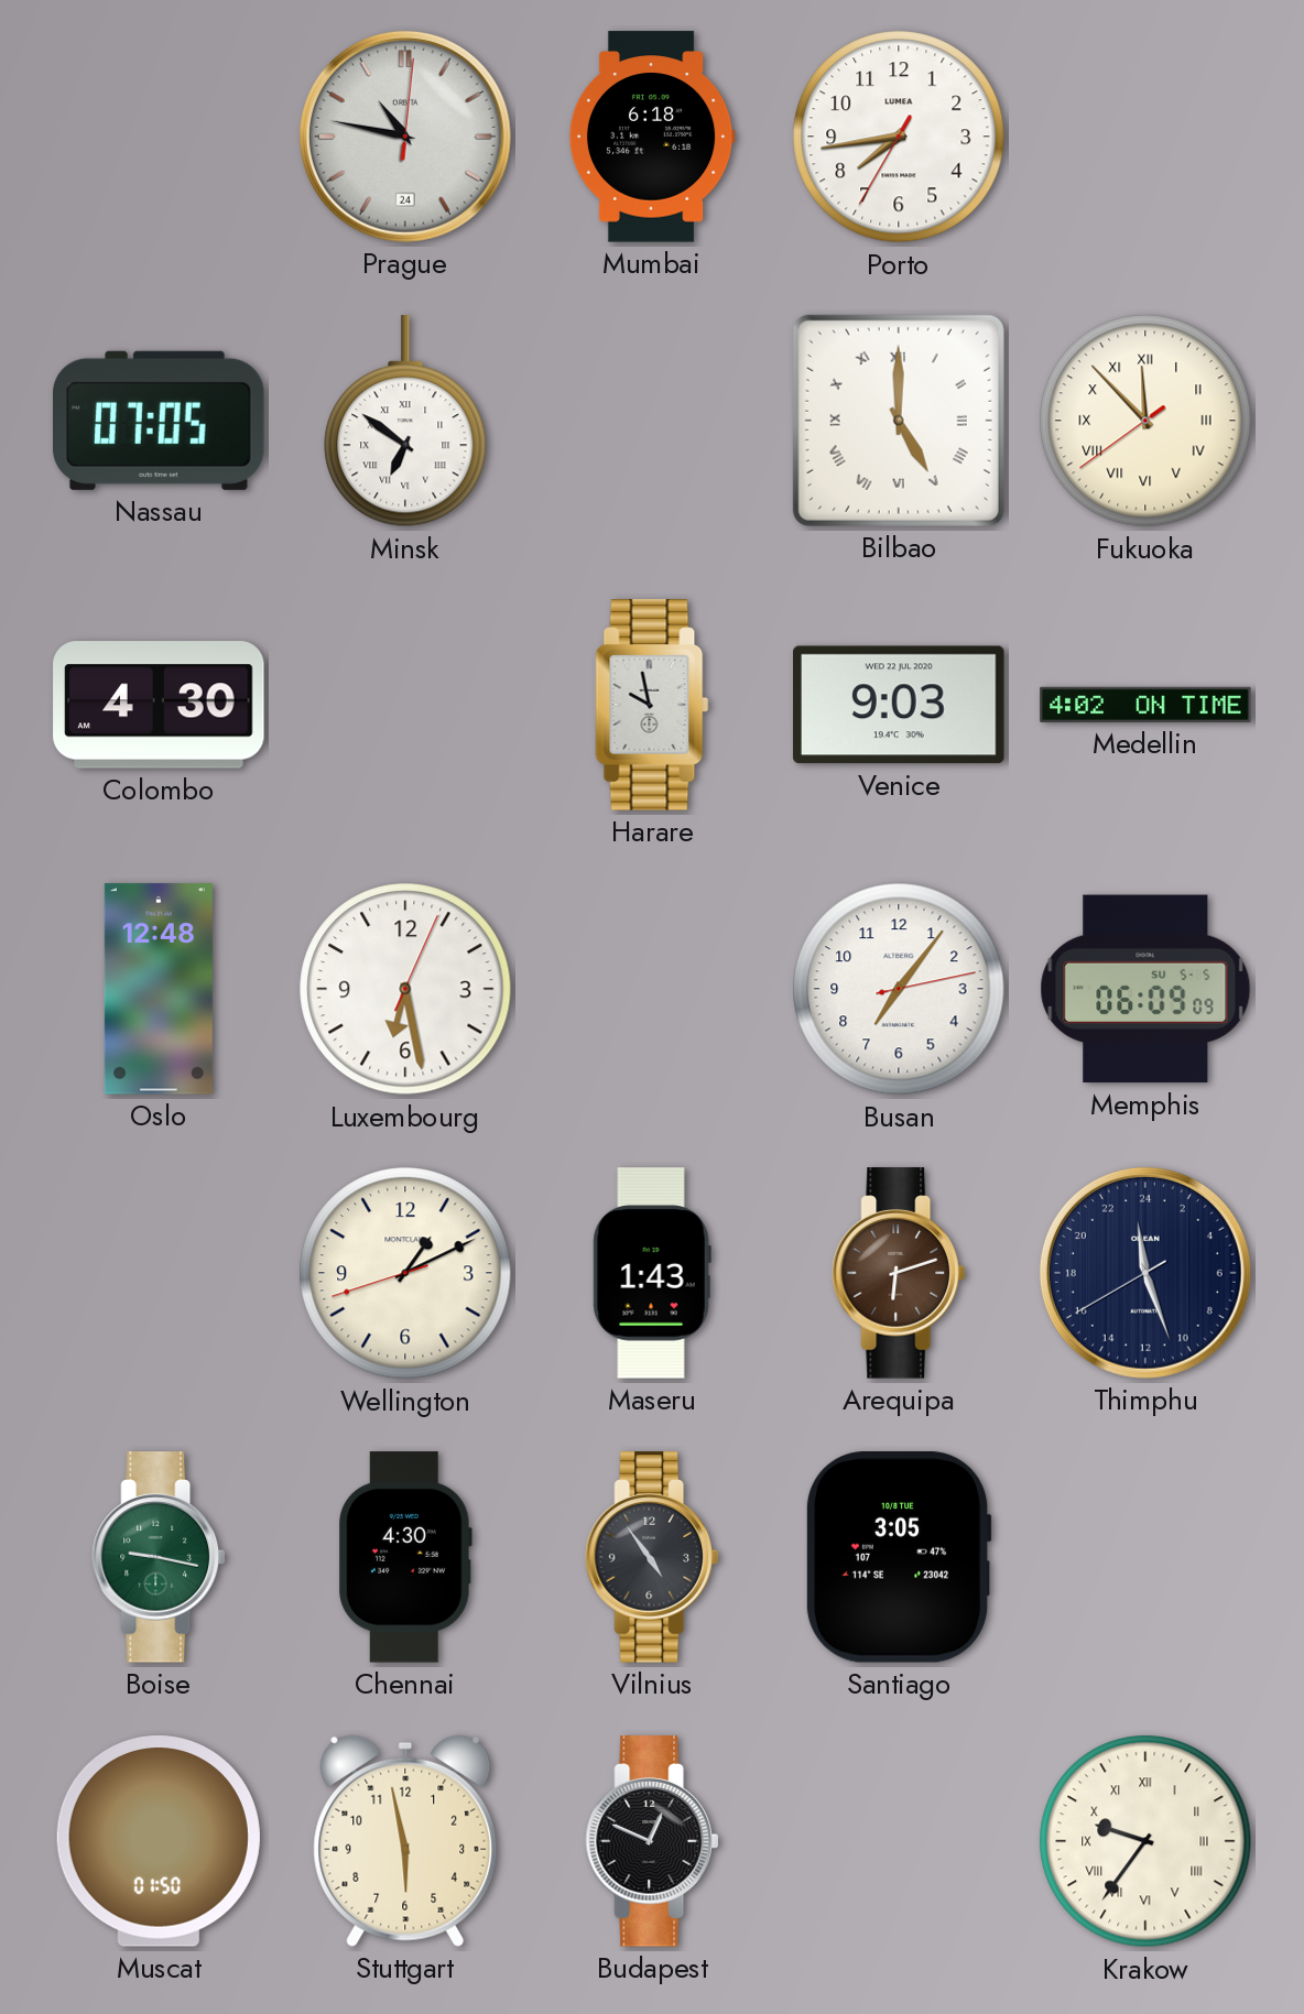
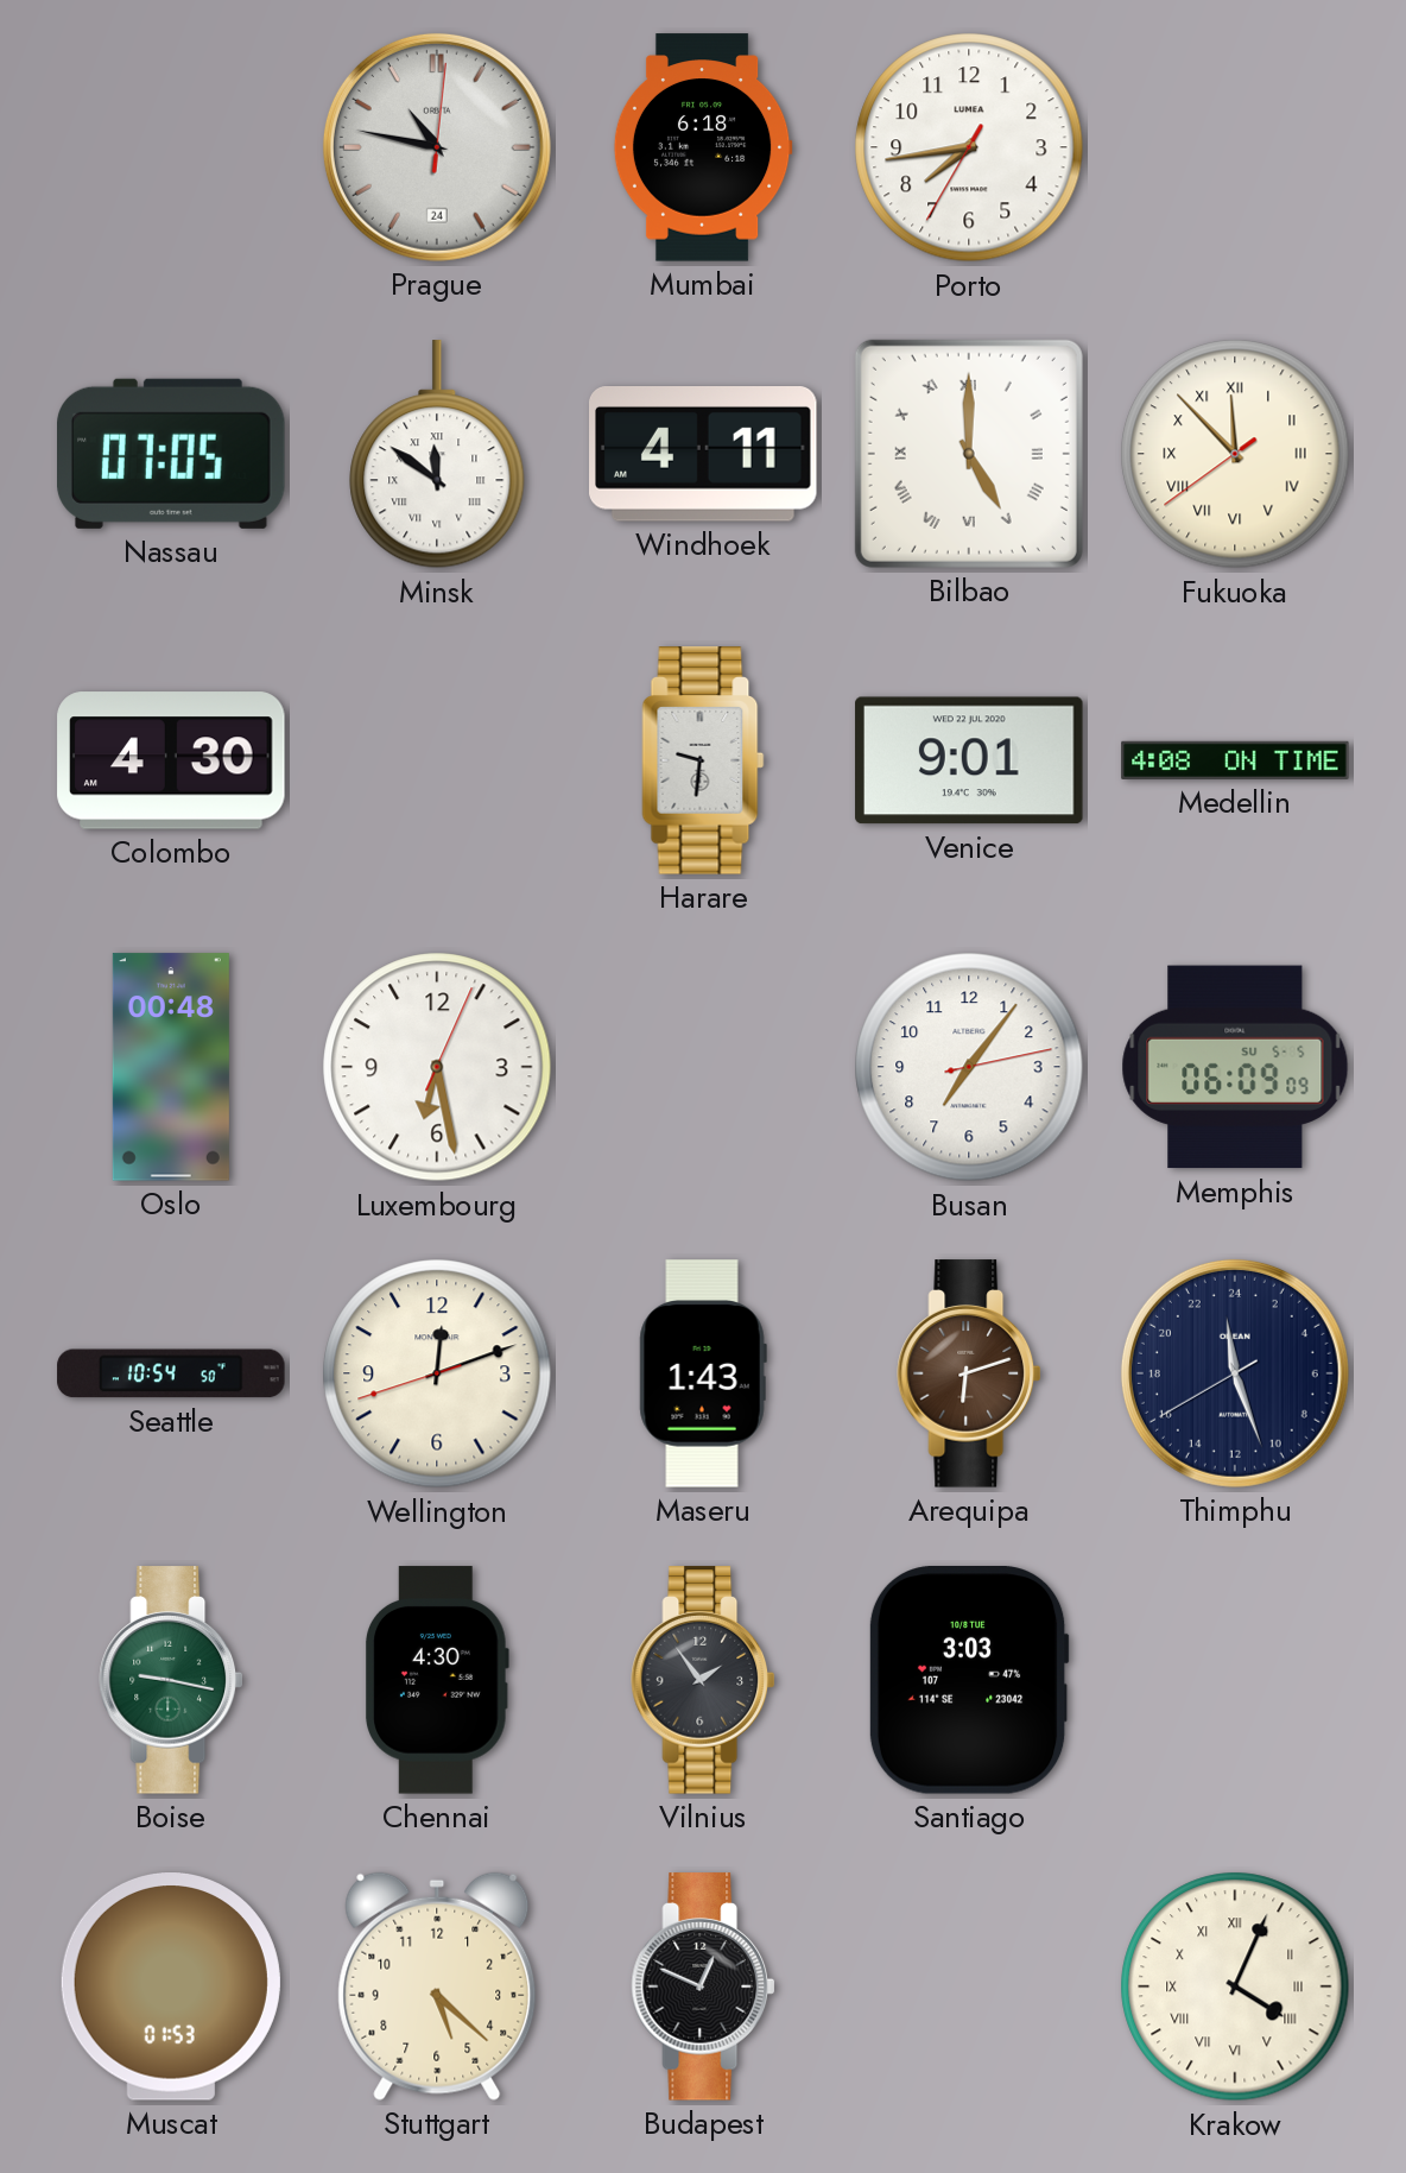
Minsk: 6:51 -> 11:51 (437, 455)
Windhoek: none -> 4:11 (704, 455)
Harare: 9:58 -> 9:31 (703, 760)
Venice: 9:03 -> 9:01 (969, 760)
Medellin: 4:02 -> 4:08 (1235, 760)
Oslo: 12:48 -> 00:48 (171, 1067)
Seattle: none -> 10:54 (171, 1373)
Wellington: 1:10 -> 12:11 (437, 1373)
Vilnius: 4:54 -> 1:54 (703, 1680)
Santiago: 3:05 -> 3:03 (969, 1681)
Muscat: 01:50 -> 01:53 (171, 1986)
Stuttgart: 5:58 -> 5:22 (437, 1986)
Krakow: 9:36 -> 4:04 (1235, 1986)
